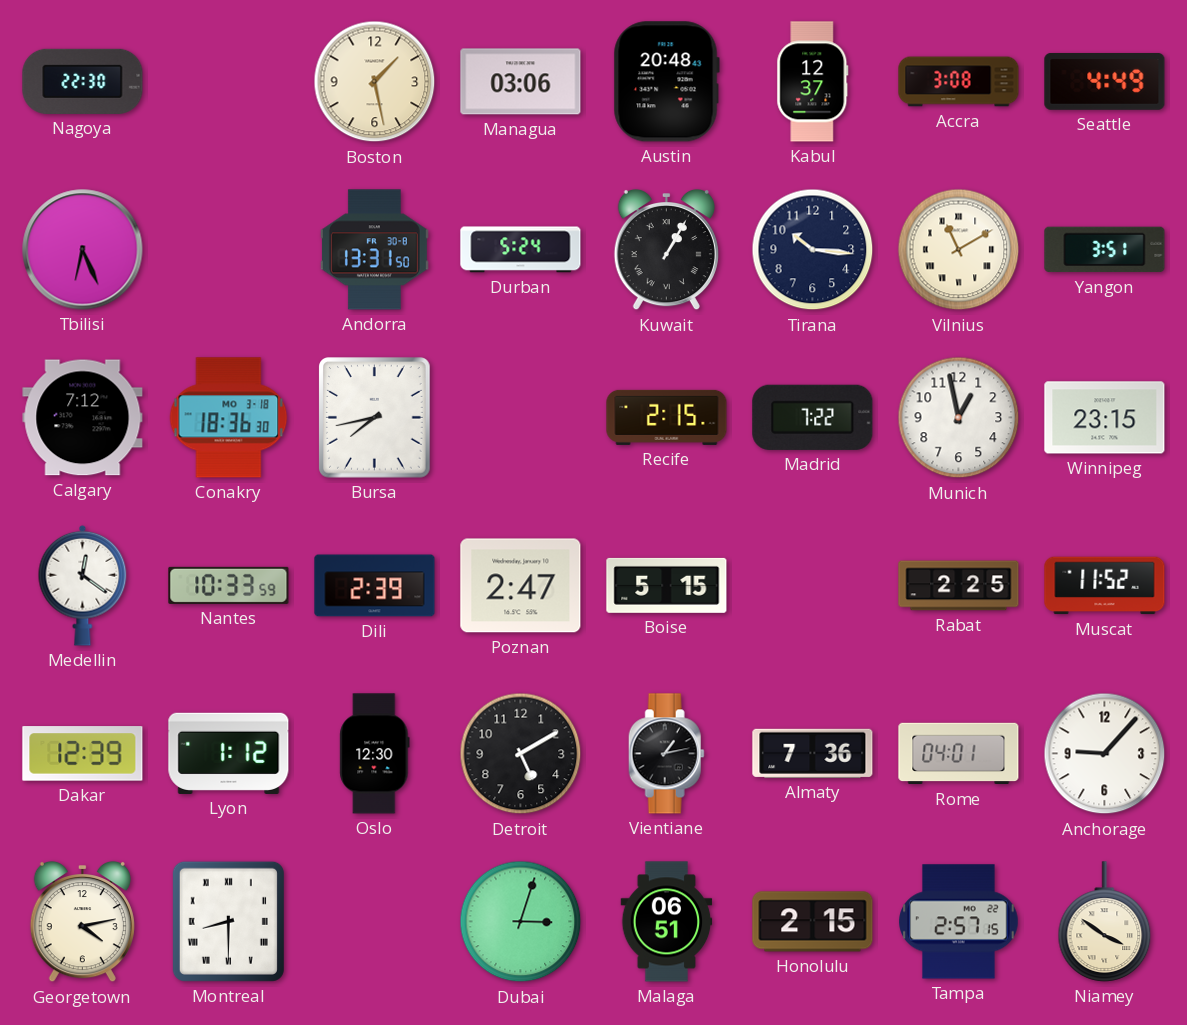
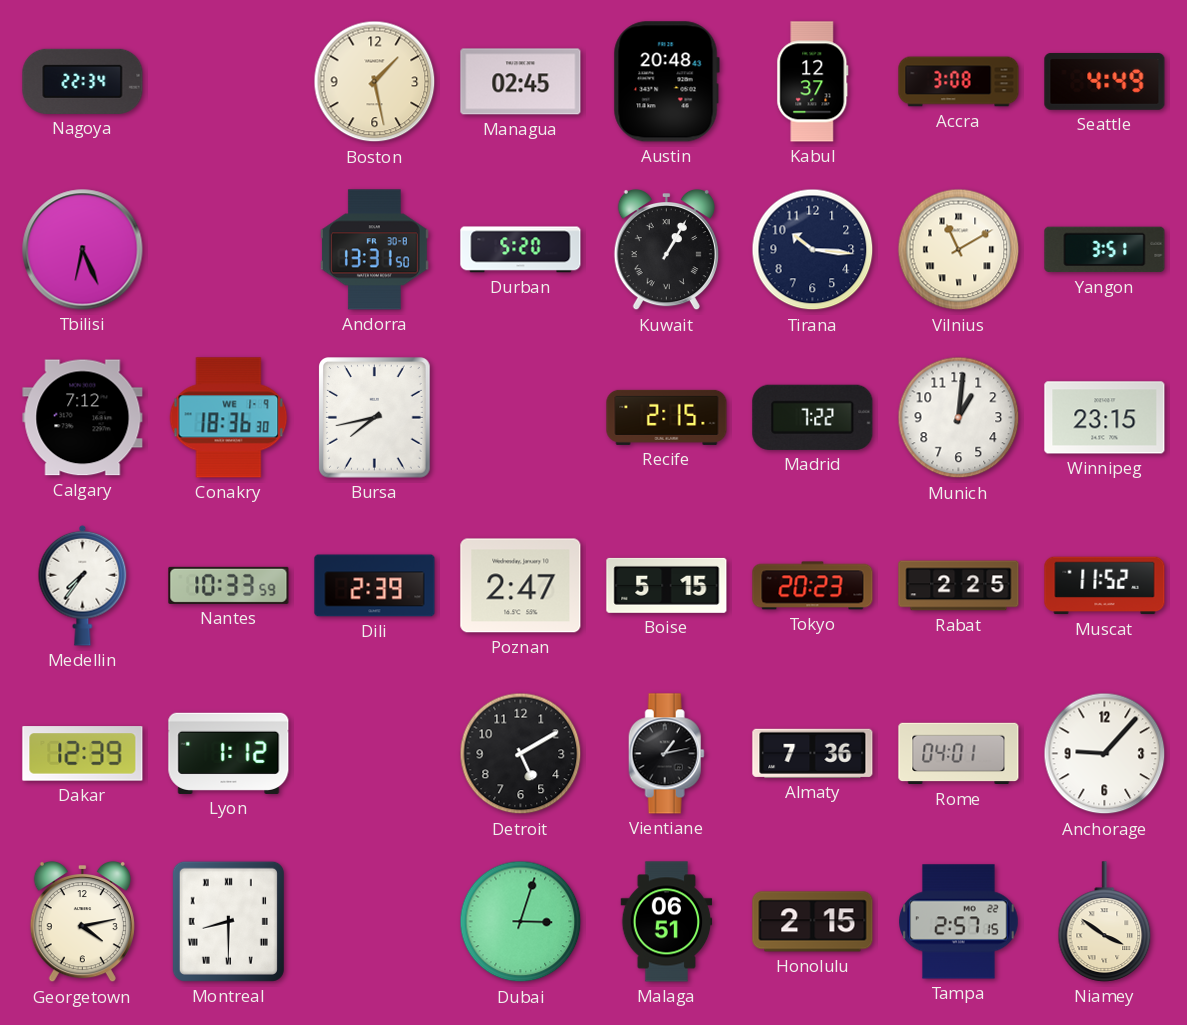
Nagoya: 22:30 -> 22:34 (83, 81)
Managua: 03:06 -> 02:45 (521, 82)
Durban: 5:24 -> 5:20 (521, 250)
Conakry date: MO 3-18 -> WE 1-9 (229, 418)
Munich: 12:58 -> 1:01 (959, 418)
Medellin: 12:21 -> 7:36 (83, 585)
Tokyo: none -> 20:23 (813, 586)
Oslo: 12:30 -> none (375, 754)
